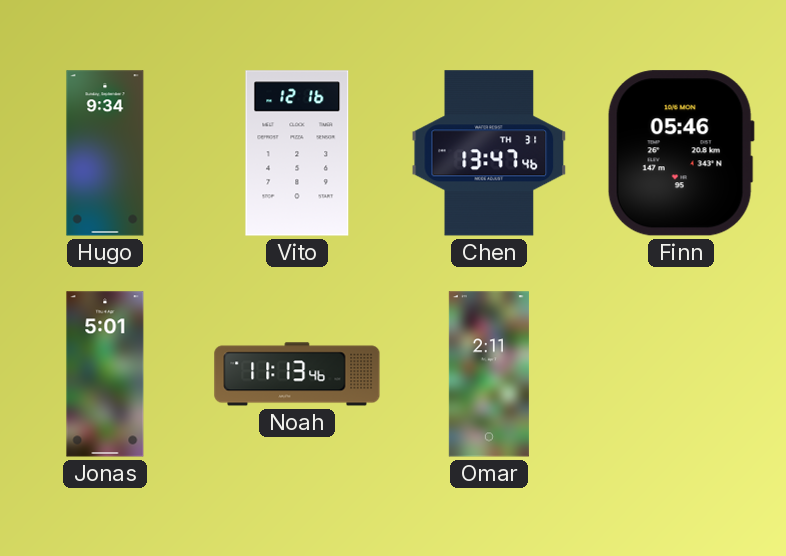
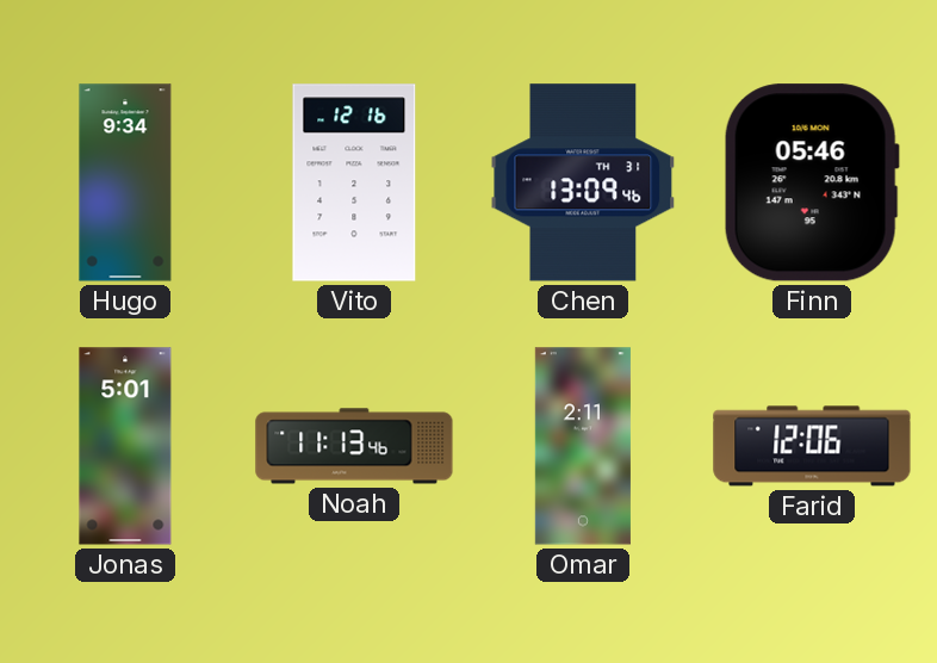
Chen: 13:47 -> 13:09 (583, 182)
Farid: none -> 12:06 (812, 446)
